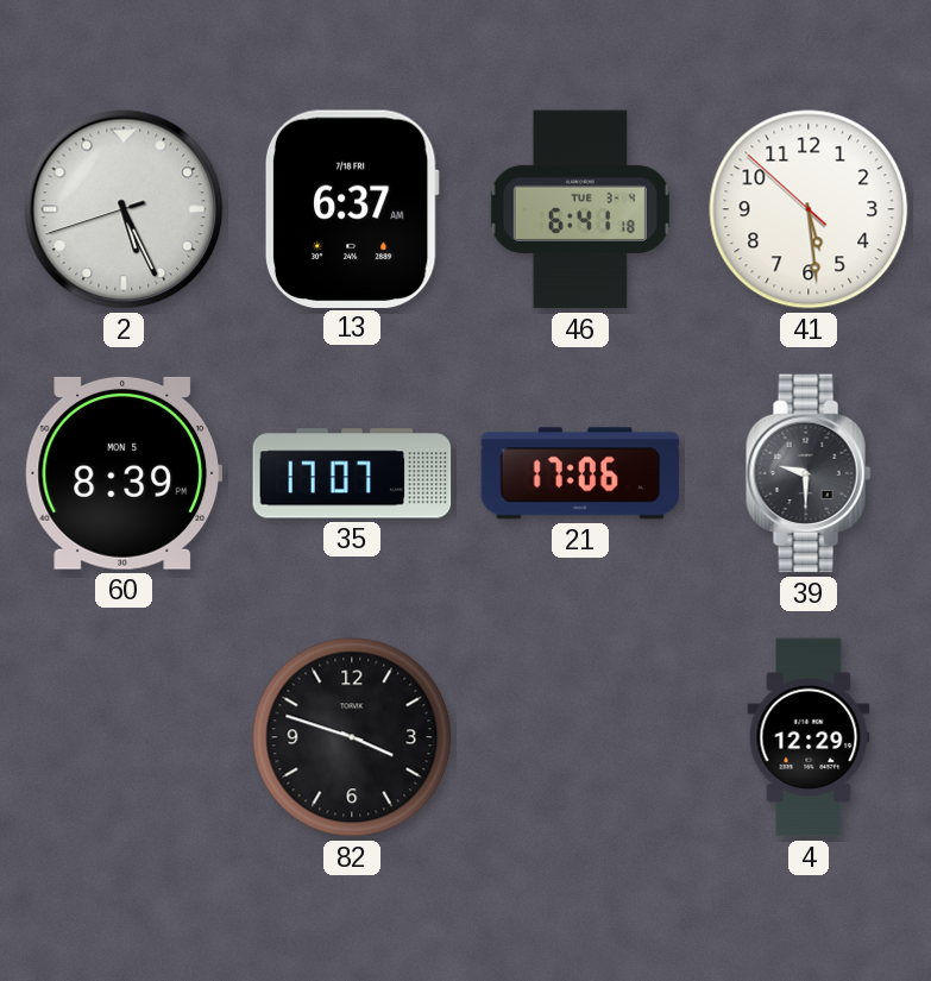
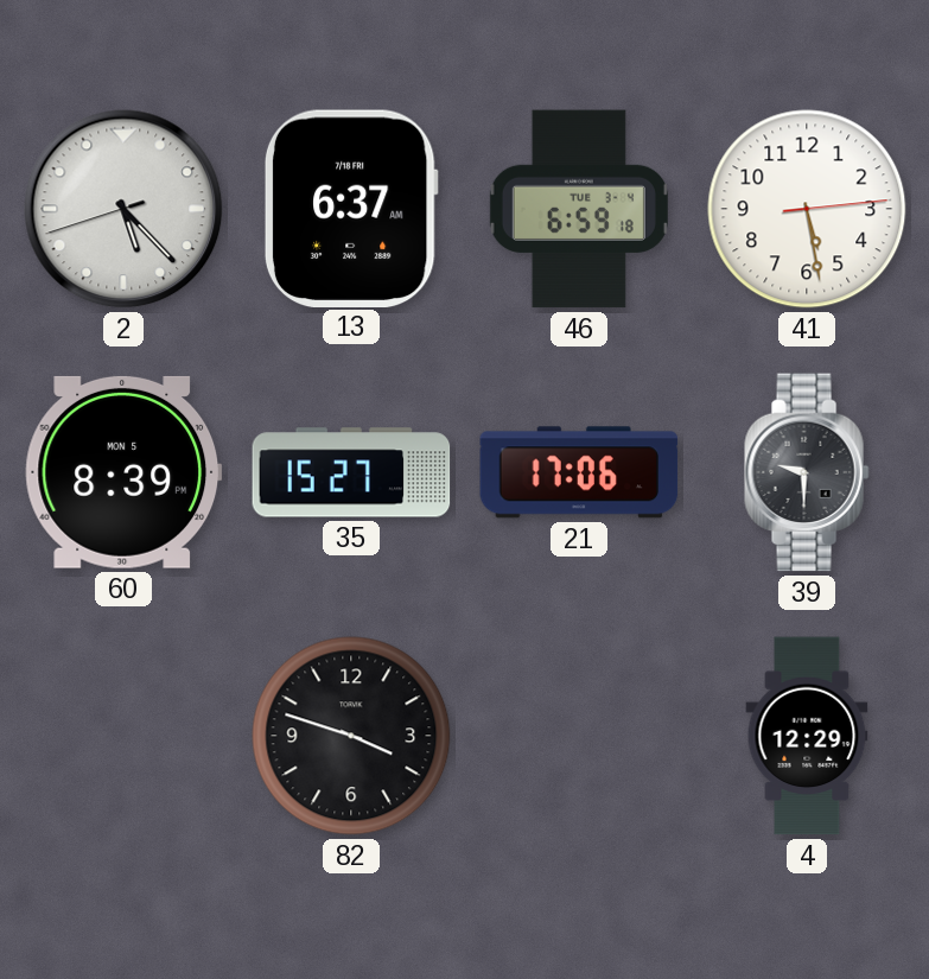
2: 5:25 -> 5:22 (123, 209)
46: 6:41 -> 6:59 (579, 209)
41: 5:28:52 -> 5:28:14 (807, 209)
35: 17:07 -> 15:27 (351, 472)
